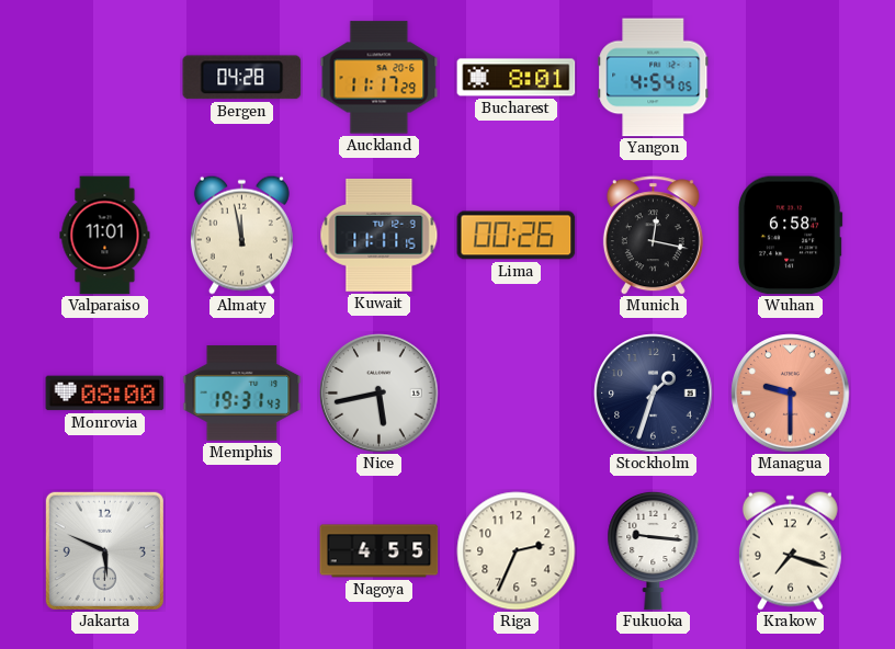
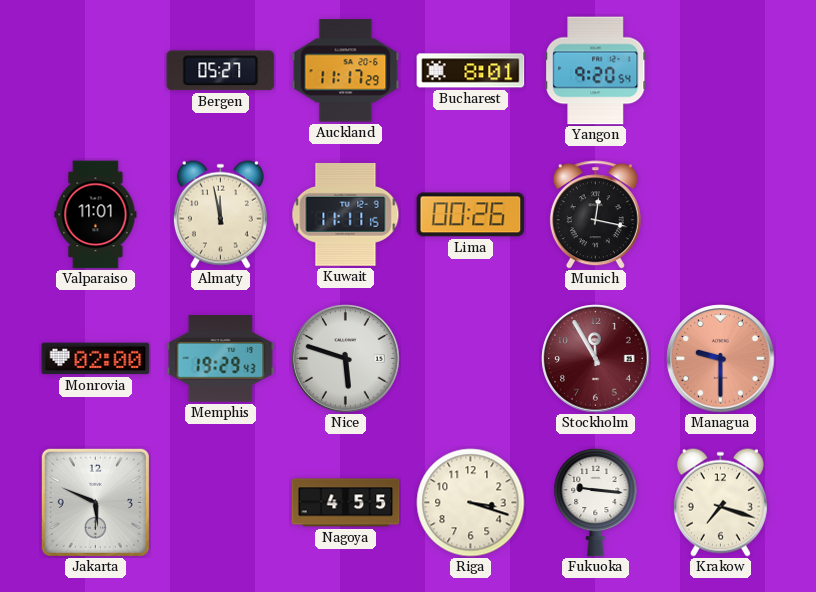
Bergen: 04:28 -> 05:27 (221, 71)
Yangon: 4:54 -> 9:20 (596, 71)
Wuhan: 6:58 -> none (790, 236)
Monrovia: 08:00 -> 02:00 (96, 359)
Memphis: 19:31 -> 19:29 (221, 359)
Nice: 5:43 -> 5:48 (346, 359)
Stockholm: 1:33 -> 11:55 (596, 359)
Stockholm dial: navy -> burgundy (596, 359)
Riga: 2:34 -> 3:18 (471, 503)
